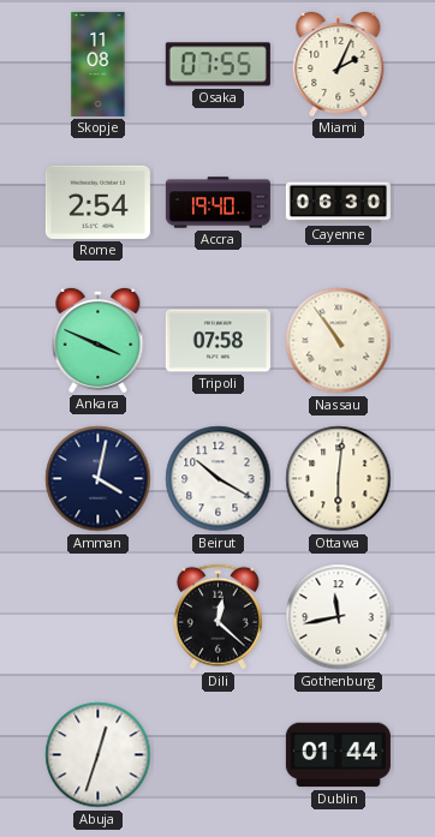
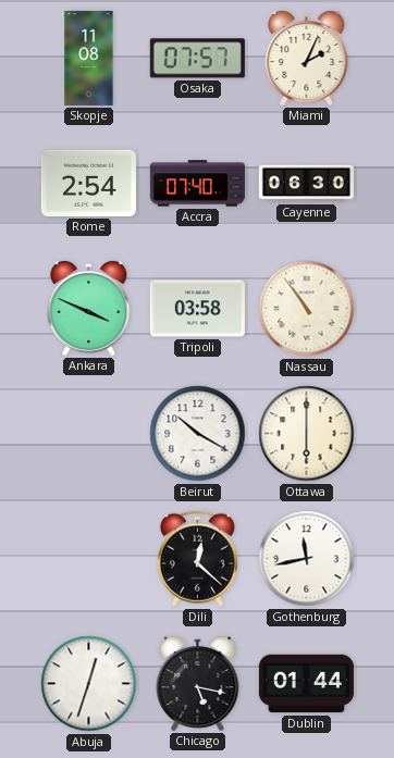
Osaka: 07:55 -> 07:57 (197, 59)
Accra: 19:40 -> 07:40 (197, 184)
Tripoli: 07:58 -> 03:58 (197, 309)
Amman: 4:02 -> none (99, 479)
Ottawa: 6:01 -> 6:00 (307, 434)
Chicago: none -> 5:17 (198, 683)
